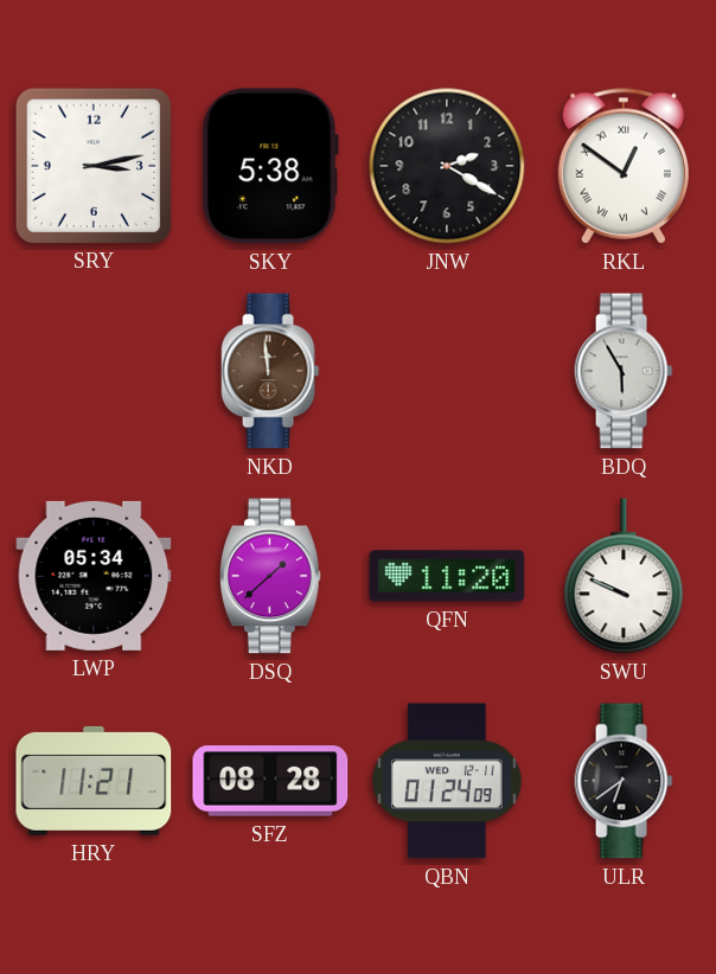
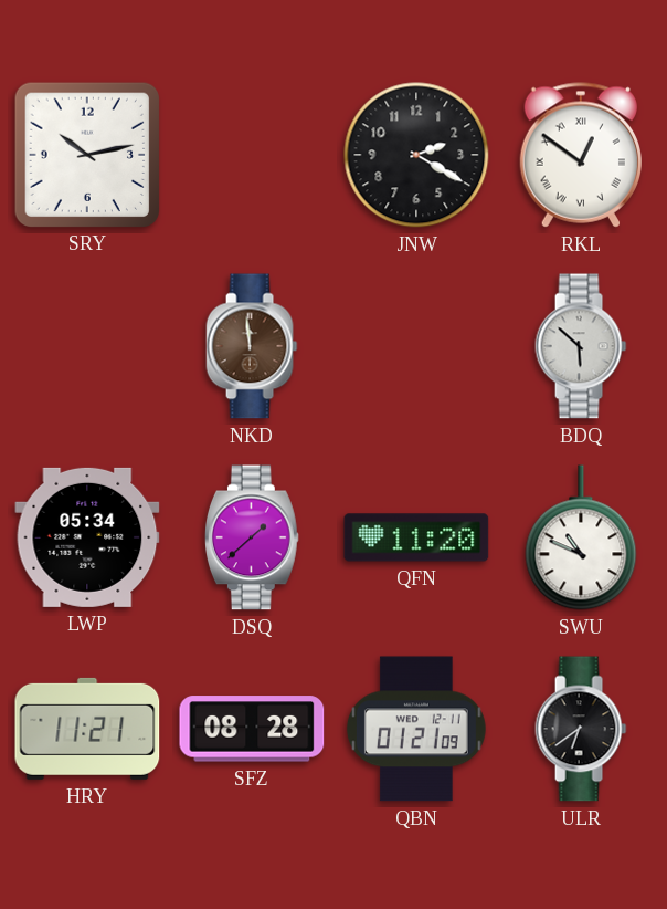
SRY: 3:13 -> 10:13 (86, 154)
SKY: 5:38 -> none (270, 166)
BDQ: 5:55 -> 5:52 (581, 346)
SWU: 9:49 -> 10:49 (581, 537)
QBN: 01:24 -> 01:21 (416, 729)
